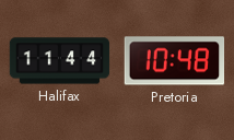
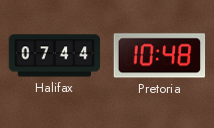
Halifax: 11:44 -> 07:44 (55, 56)
